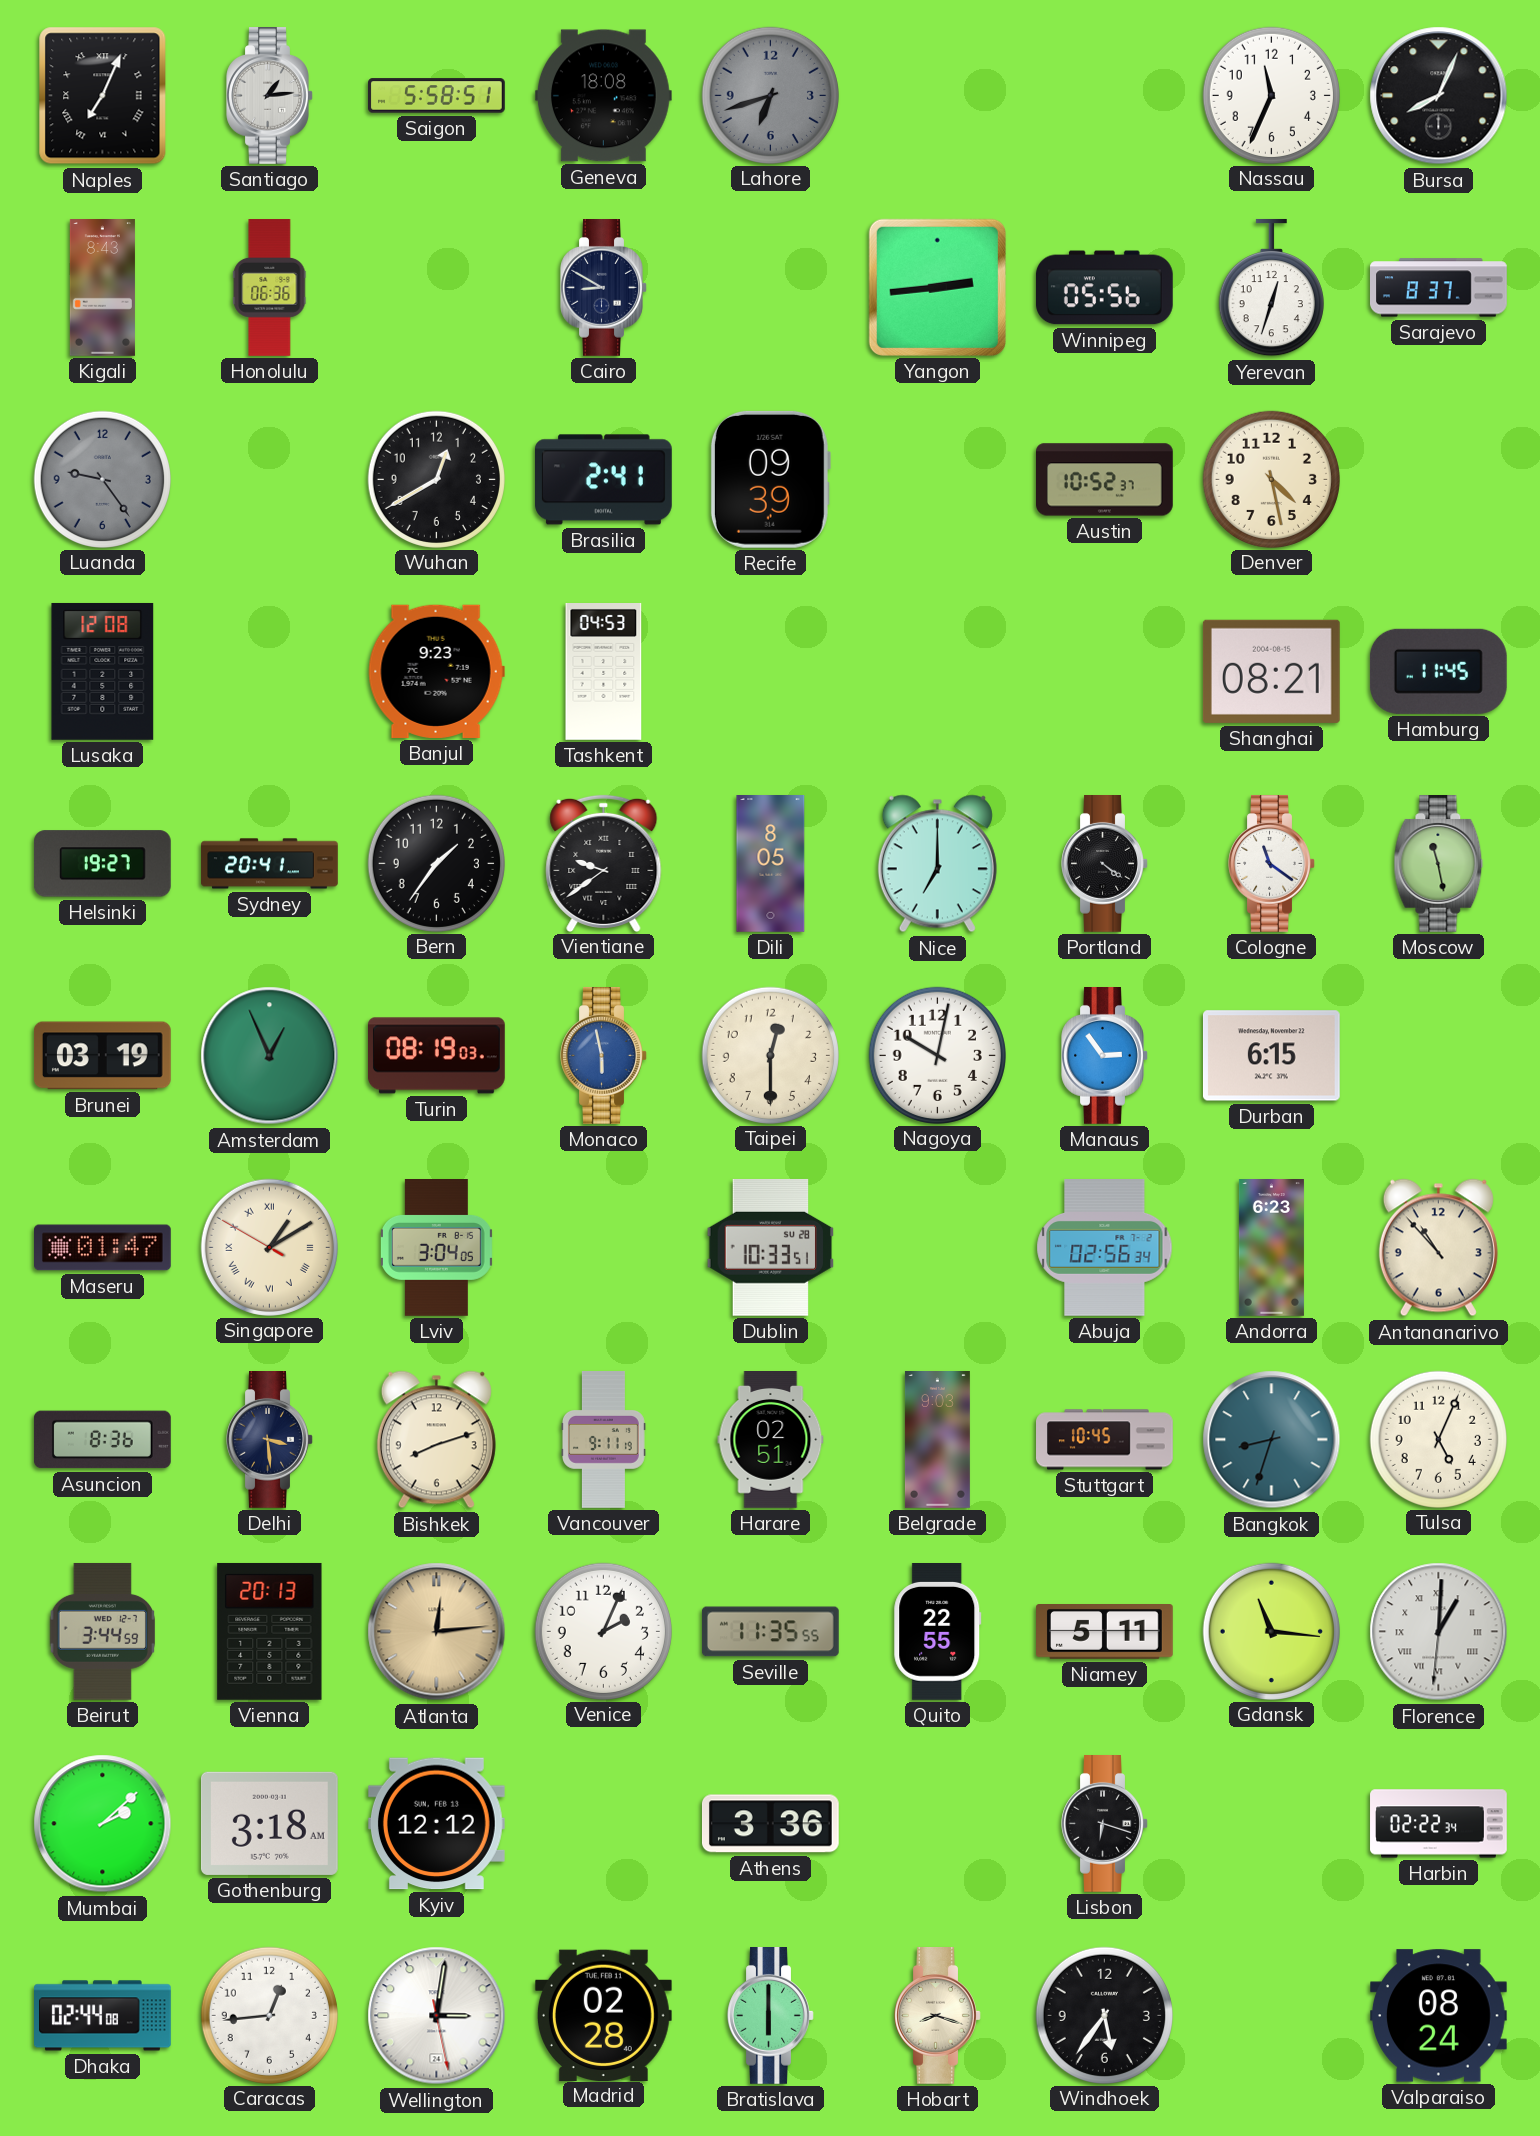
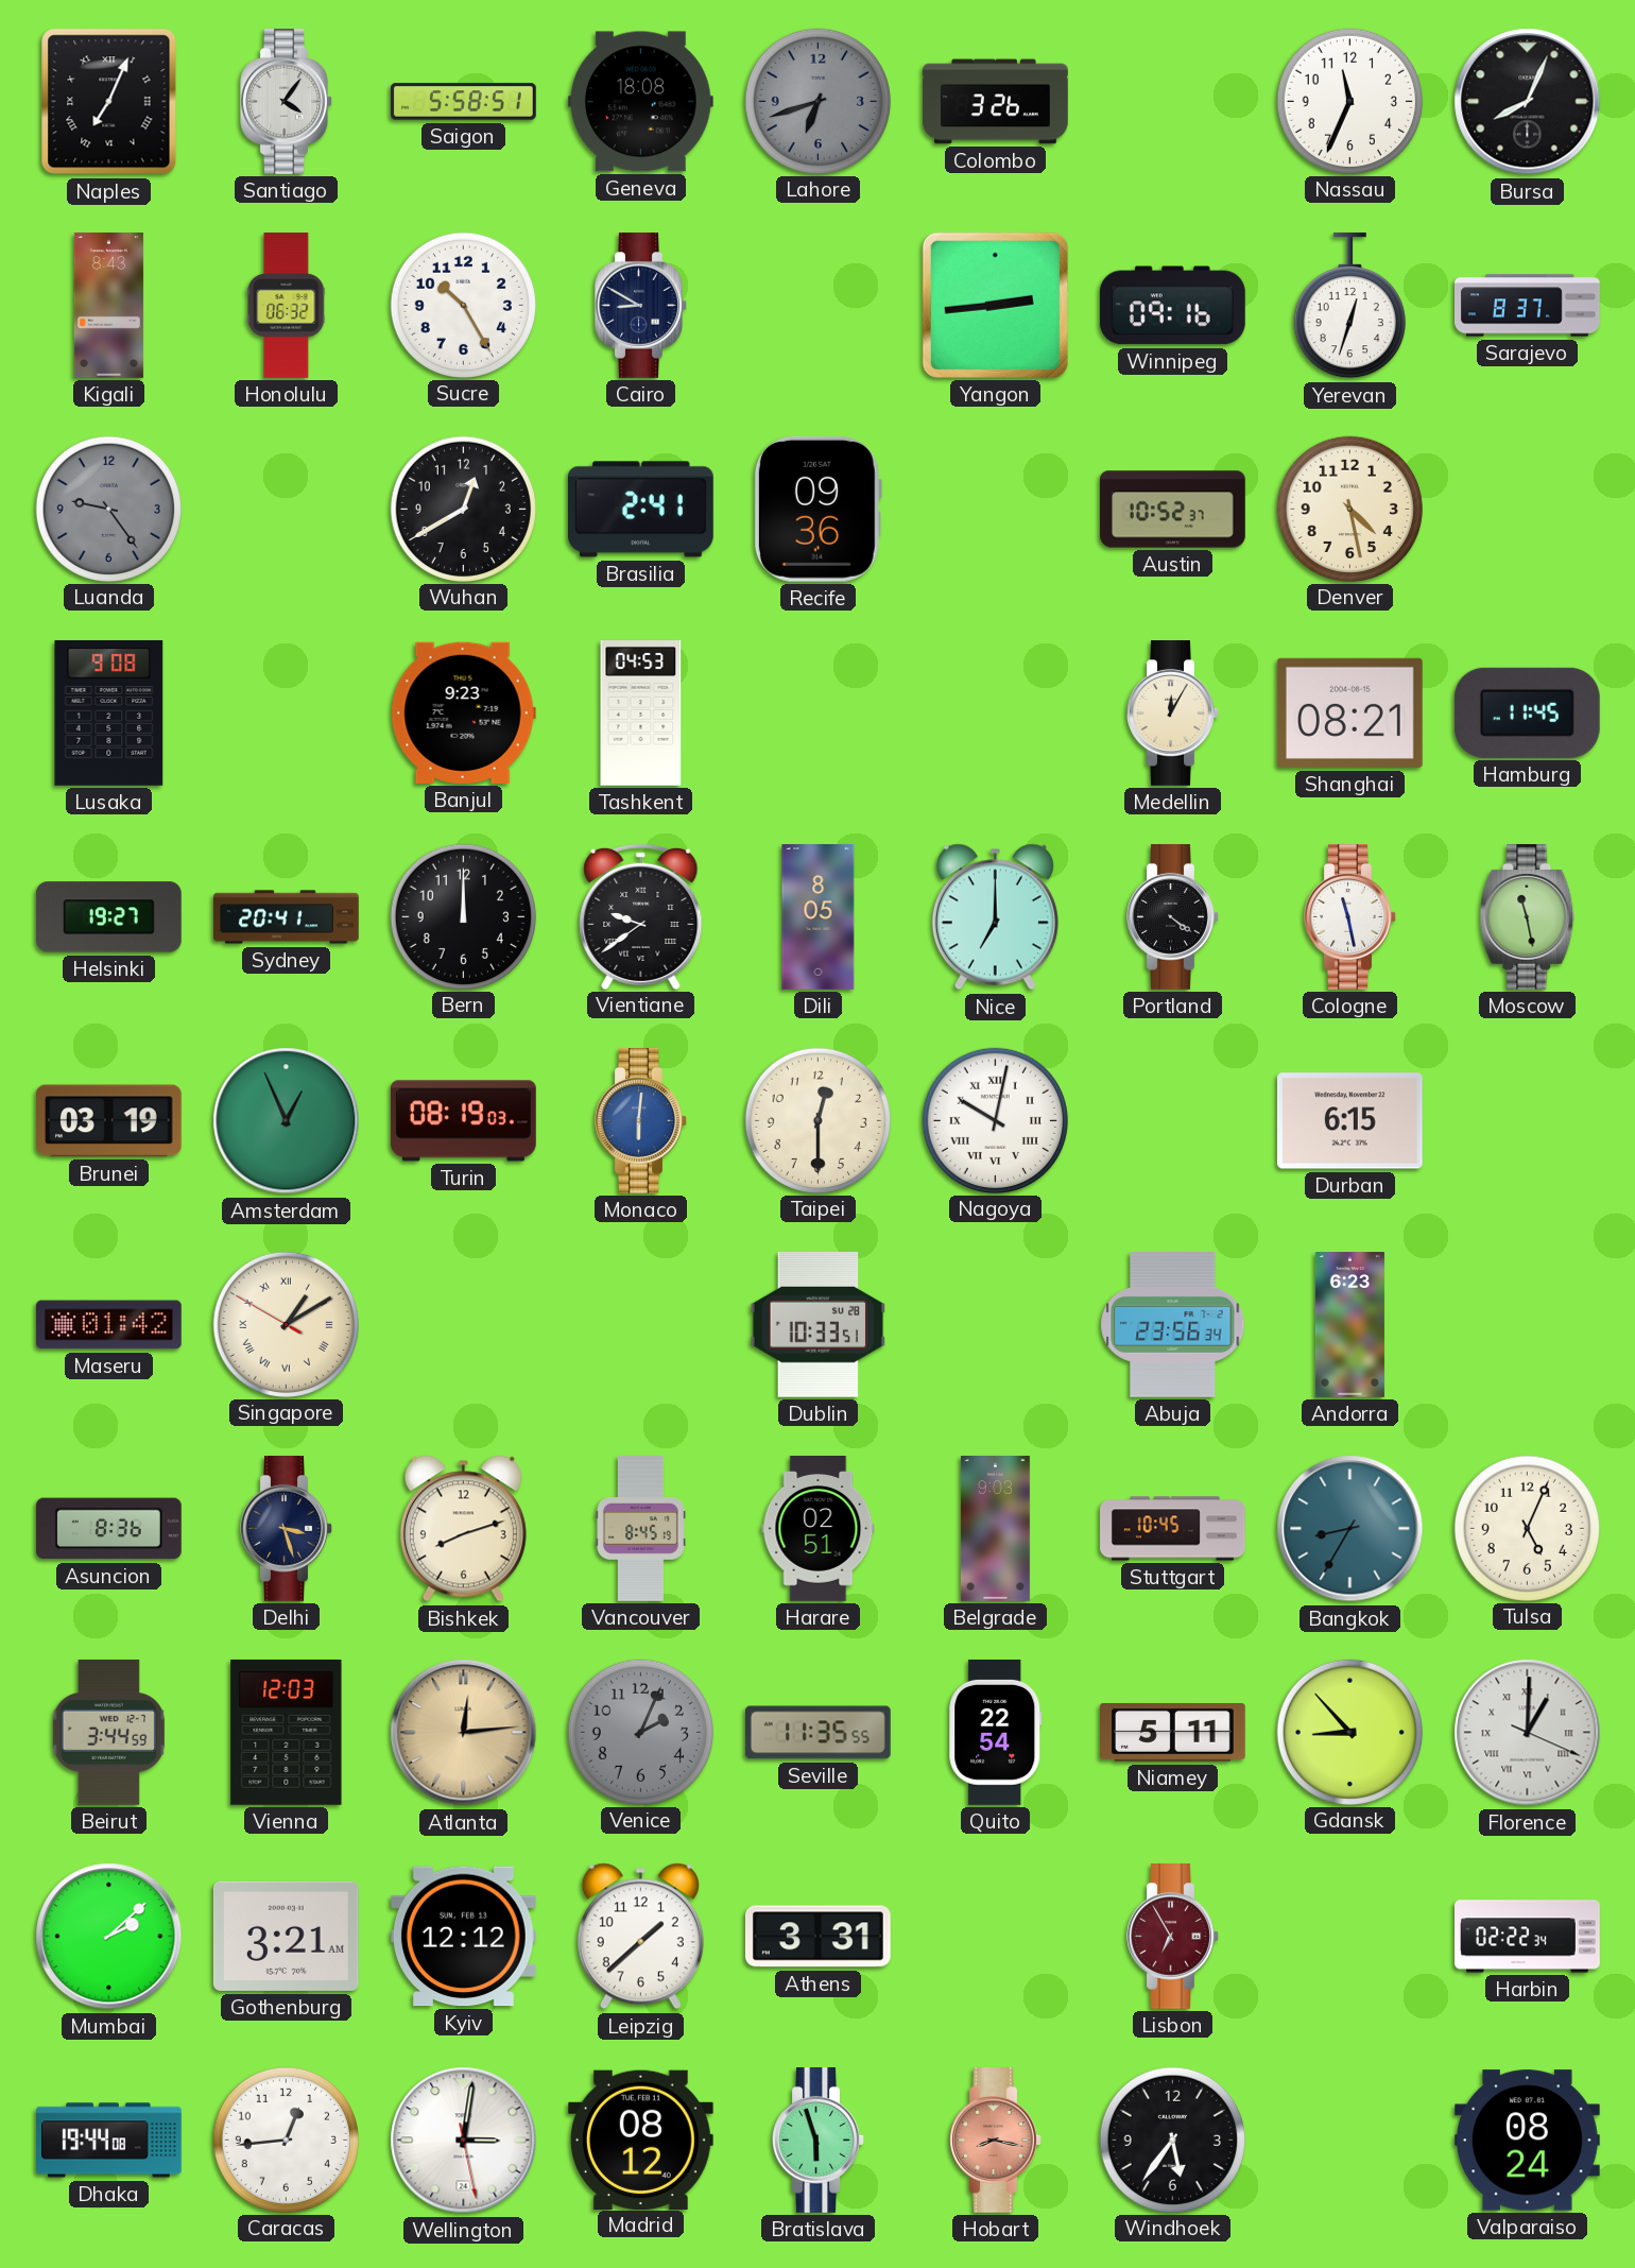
Santiago: 1:14 -> 4:06 (287, 102)
Colombo: none -> 3:26 (996, 102)
Honolulu: 06:36 -> 06:32 (287, 306)
Sucre: none -> 10:25 (463, 305)
Winnipeg: 05:56 -> 09:16 (1172, 306)
Recife: 09:39 -> 09:36 (818, 509)
Lusaka: 12:08 -> 9:08 (109, 712)
Medellin: none -> 12:05 (1173, 714)
Bern: 1:36 -> 12:00 (463, 916)
Cologne: 11:21 -> 11:28 (1350, 917)
Monaco: 5:58 -> 6:01 (641, 1121)
Nagoya numerals: Arabic -> Roman (995, 1120)
Manaus: 2:54 -> none (1105, 1056)
Maseru: 01:47 -> 01:42 (109, 1325)
Lviv: 3:04 -> none (436, 1248)
Abuja: 02:56 -> 23:56 (1173, 1325)
Antananarivo: 10:53 -> none (1438, 1248)
Delhi: 3:29 -> 3:27 (287, 1529)
Vancouver: 9:11 -> 8:45 (640, 1529)
Bangkok: 8:33 -> 8:35 (1350, 1529)
Vienna: 20:13 -> 12:03 (287, 1732)
Venice dial: white -> grey (640, 1732)
Quito: 22:55 -> 22:54 (996, 1733)
Gdansk: 11:16 -> 8:53 (1349, 1732)
Florence: 1:00:31 -> 1:00:19 (1528, 1733)
Gothenburg: 3:18 -> 3:21 (286, 1936)
Leipzig: none -> 1:38 (640, 1937)
Athens: 3:36 -> 3:31 (818, 1937)
Lisbon: 6:18 -> 6:55 (1173, 1937)
Lisbon dial: black -> burgundy (1173, 1937)
Dhaka: 02:44 -> 19:44 (109, 2141)
Madrid: 02:28 -> 08:12 (640, 2140)
Bratislava: 6:00 -> 5:57 (819, 2141)
Hobart: 8:18 -> 8:17 (996, 2141)
Hobart dial: cream -> salmon (996, 2141)
